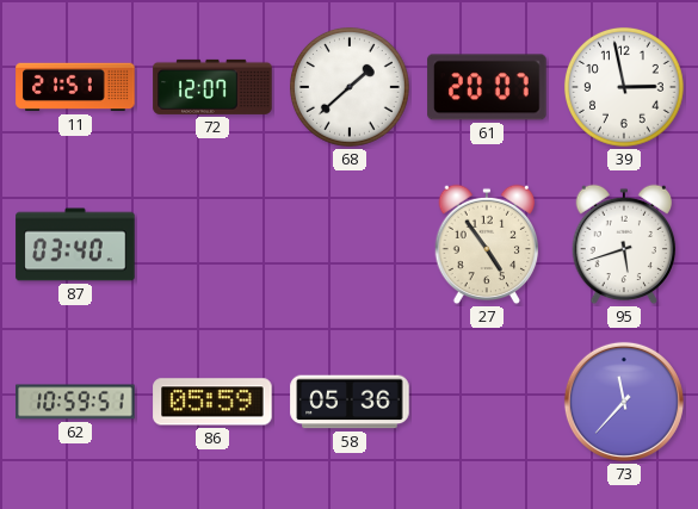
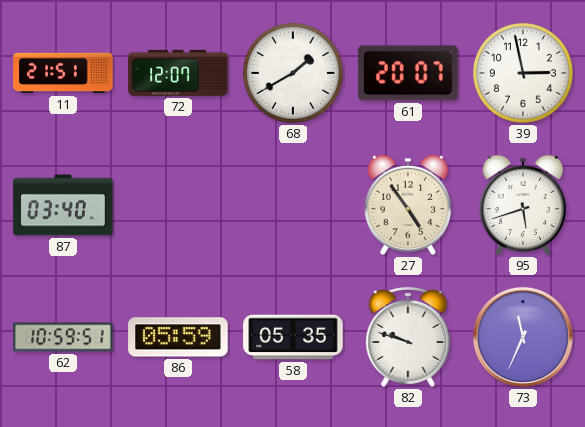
68: 1:38 -> 1:40 (293, 73)
58: 05:36 -> 05:35 (293, 337)
82: none -> 9:48 (408, 337)
73: 11:37 -> 11:34 (523, 337)
